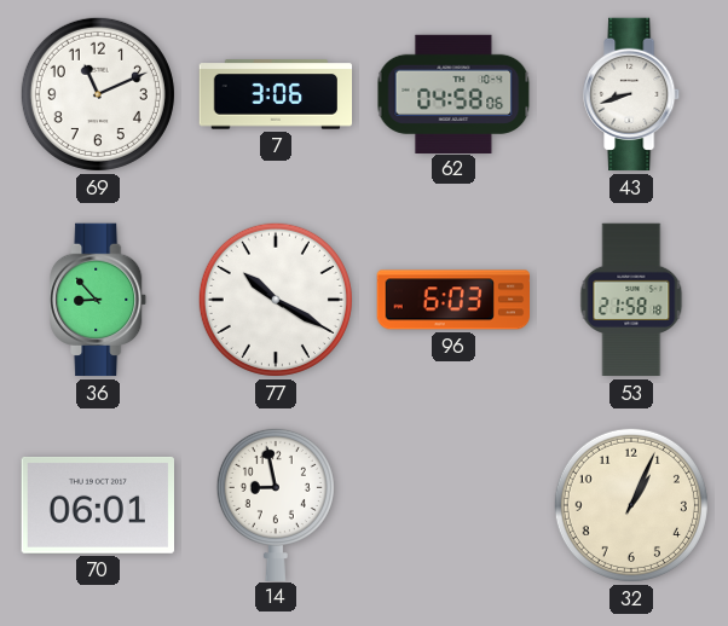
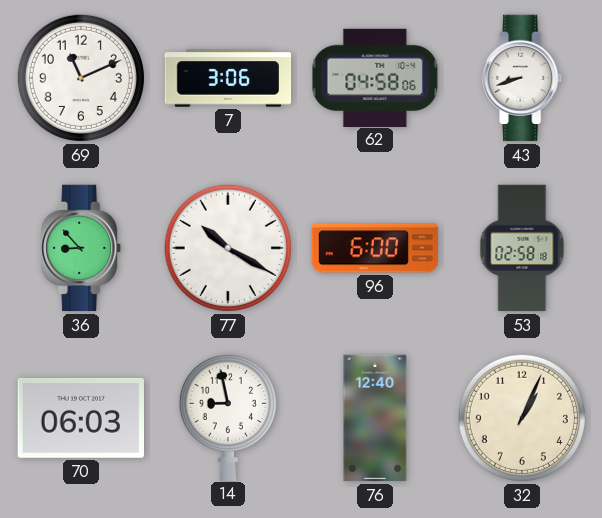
96: 6:03 -> 6:00 (374, 248)
53: 21:58 -> 02:58 (522, 248)
70: 06:01 -> 06:03 (80, 418)
76: none -> 12:40 (375, 418)
